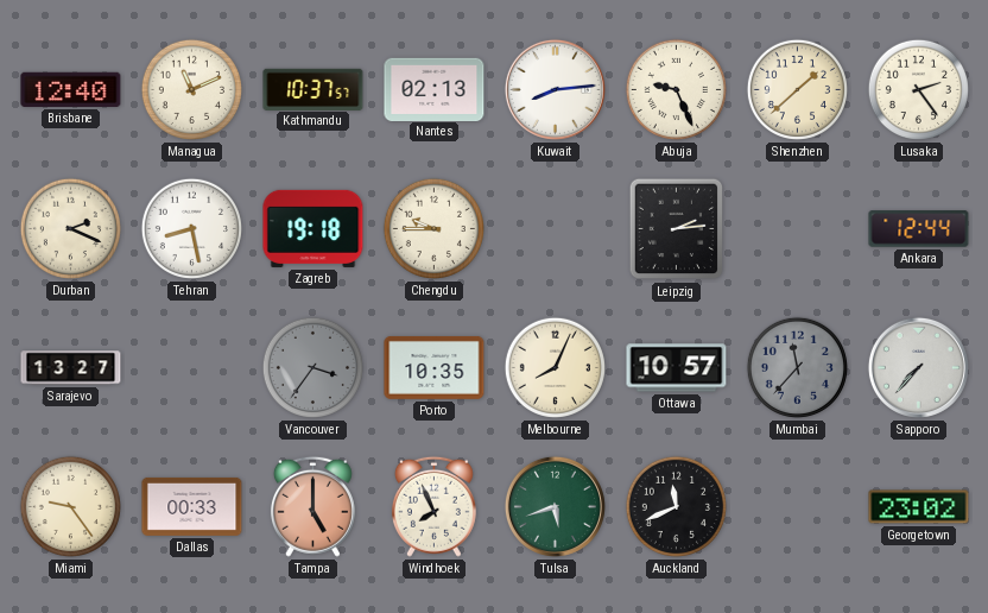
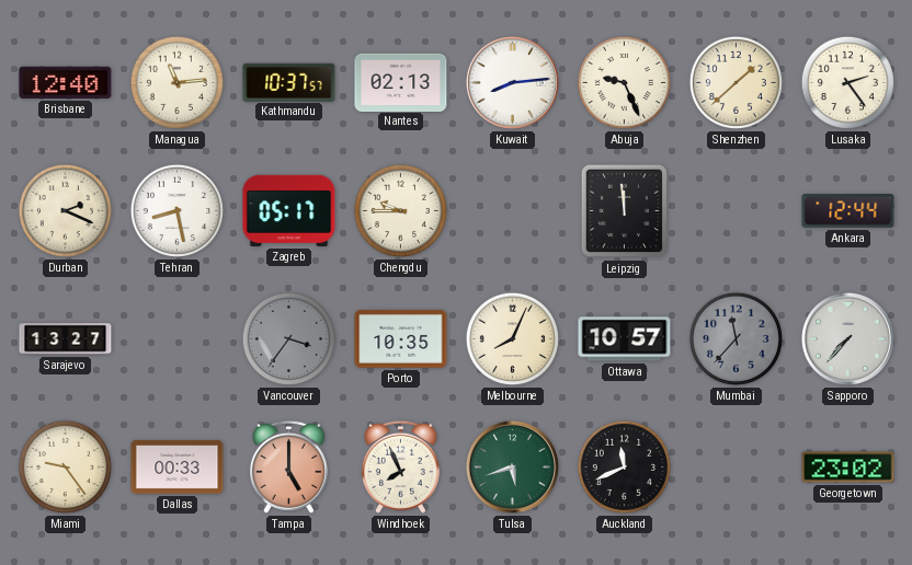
Managua: 11:11 -> 11:14 (176, 82)
Zagreb: 19:18 -> 05:17 (289, 210)
Leipzig: 2:14 -> 11:59 (624, 211)
